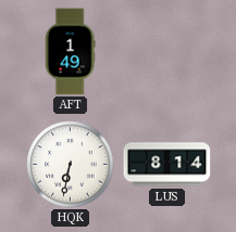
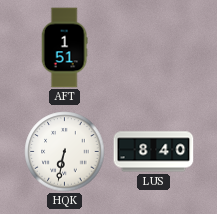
AFT: 1:49 -> 1:51 (64, 48)
LUS: 8:14 -> 8:40 (154, 152)
